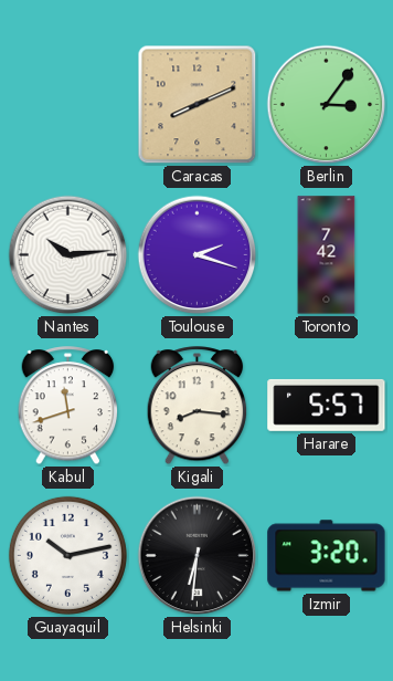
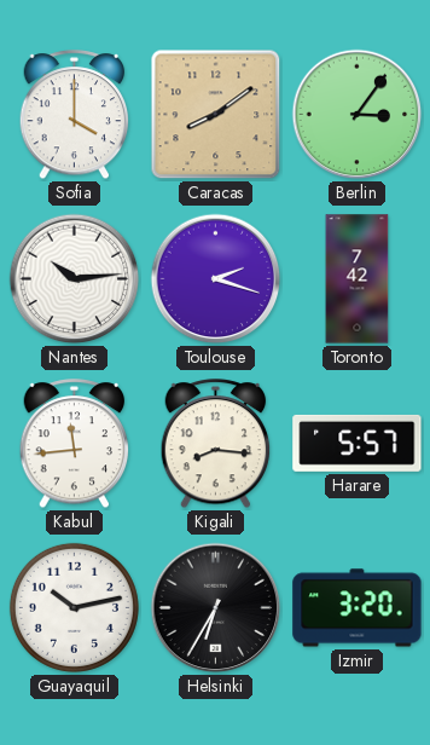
Sofia: none -> 4:00 (75, 115)
Caracas: 8:11 -> 8:09 (216, 115)
Kabul: 11:42 -> 11:44 (75, 444)
Helsinki: 6:31 -> 6:35 (216, 608)
